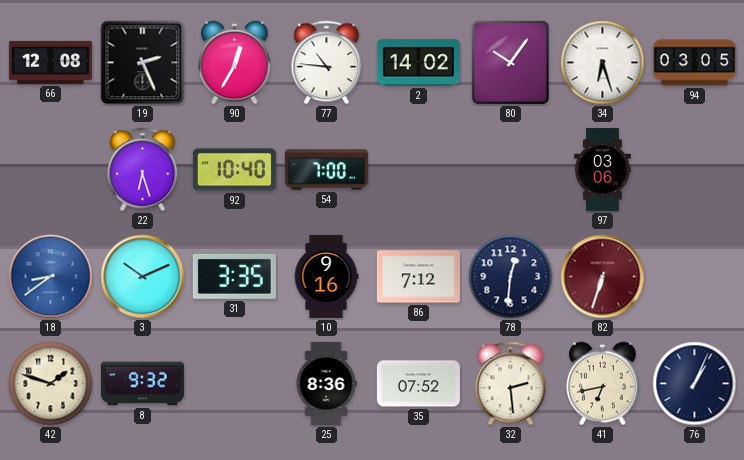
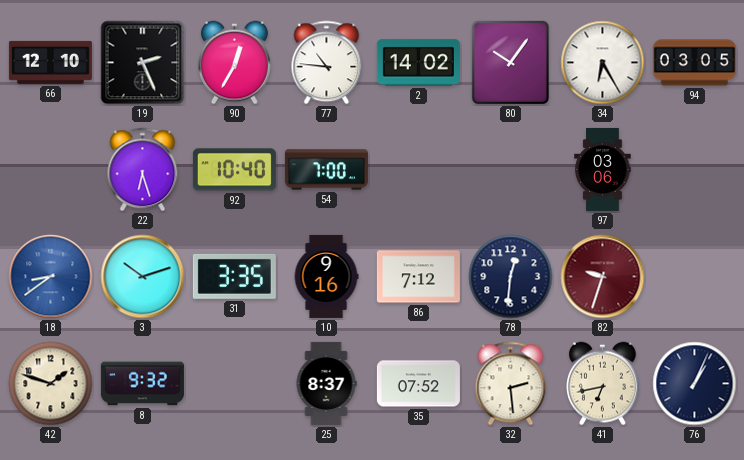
66: 12:08 -> 12:10 (50, 62)
34: 6:27 -> 6:25 (603, 63)
3: 10:11 -> 10:12 (143, 277)
82: 6:33 -> 9:33 (603, 277)
25: 8:36 -> 8:37 (326, 383)
